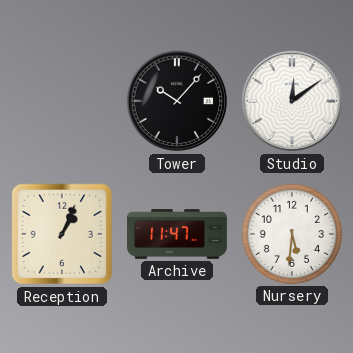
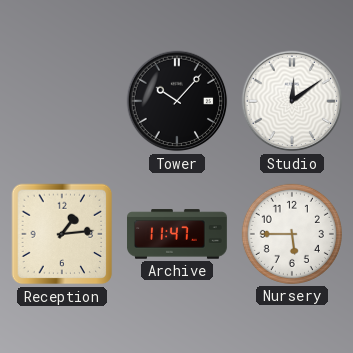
Reception: 1:04 -> 1:14 (62, 234)
Nursery: 5:31 -> 5:45 (292, 234)
